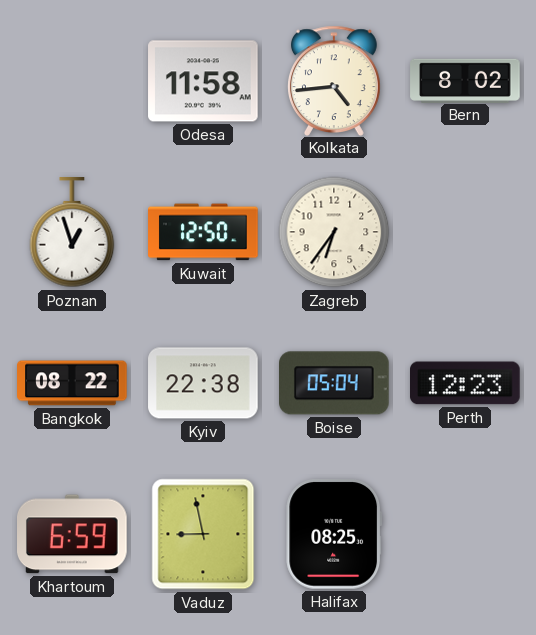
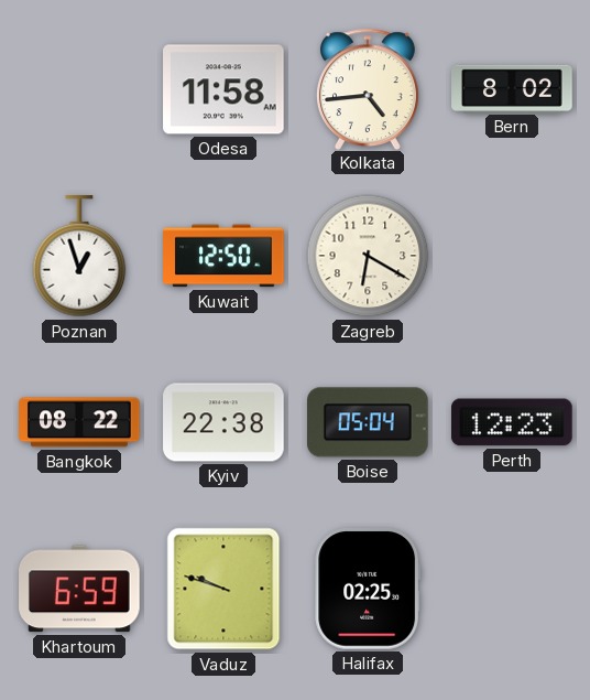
Zagreb: 6:36 -> 6:20 (368, 256)
Vaduz: 8:58 -> 9:48 (223, 589)
Halifax: 08:25 -> 02:25 (368, 590)
